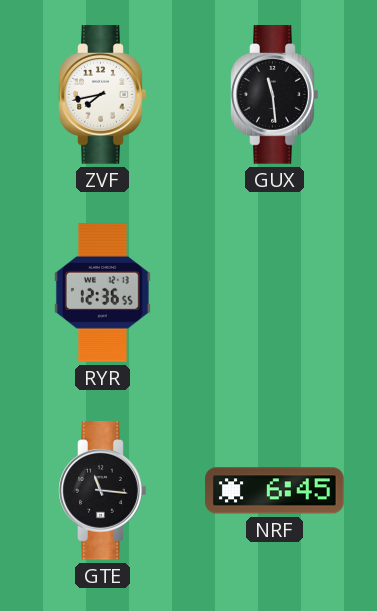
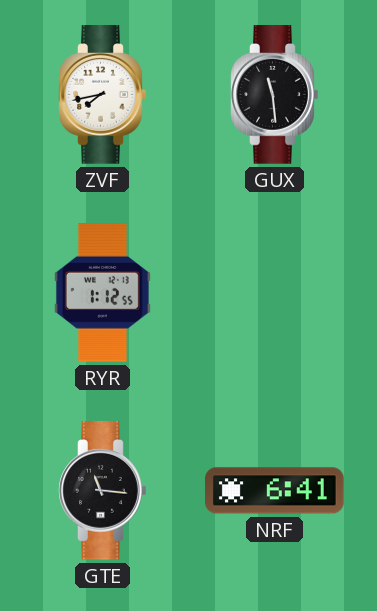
RYR: 12:36 -> 1:12 (102, 293)
NRF: 6:45 -> 6:41 (275, 491)
